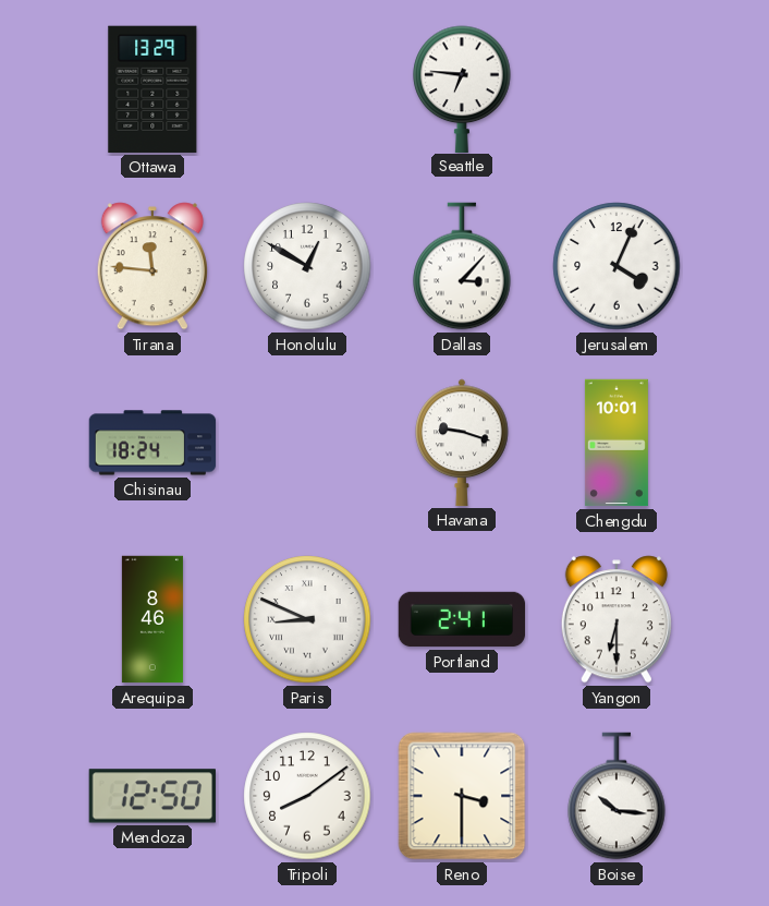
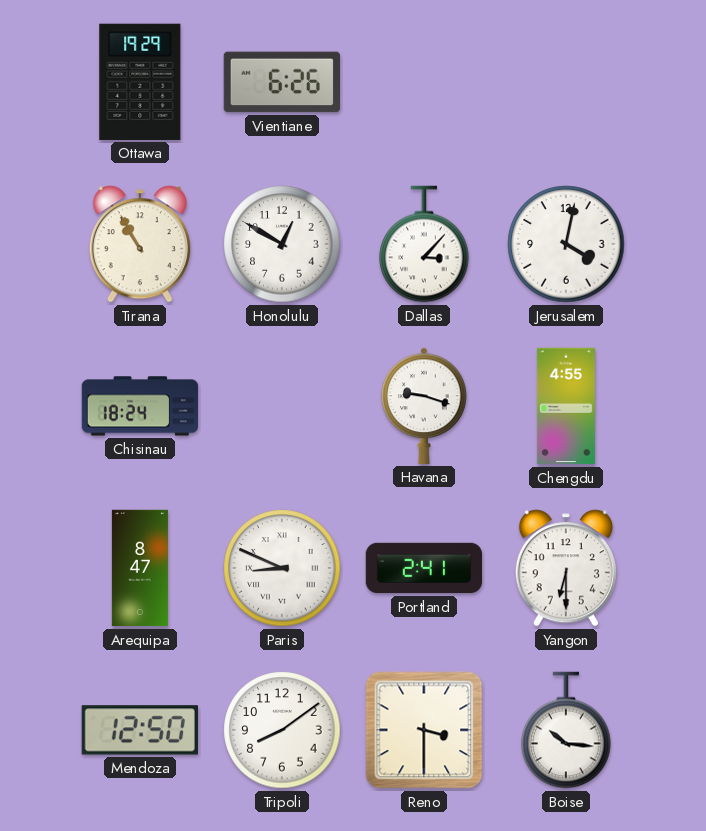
Ottawa: 13:29 -> 19:29 (140, 82)
Vientiane: none -> 6:26 (281, 82)
Seattle: 6:46 -> none (462, 88)
Tirana: 11:46 -> 10:55 (140, 244)
Jerusalem: 4:04 -> 4:02 (566, 244)
Chengdu: 10:01 -> 4:55 (566, 406)
Arequipa: 8:46 -> 8:47 (140, 568)
